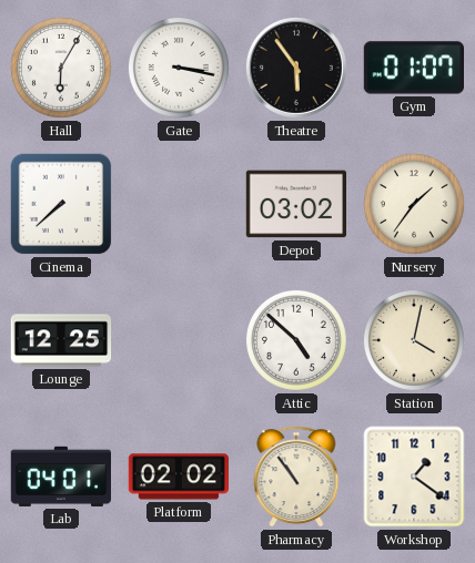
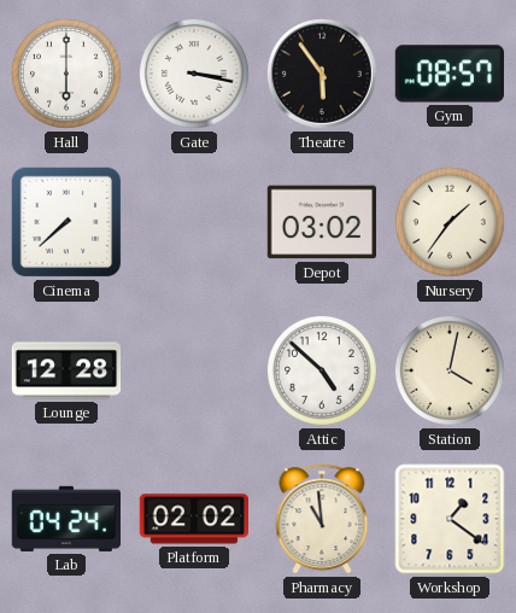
Hall: 6:05 -> 6:00 (66, 74)
Gym: 01:07 -> 08:57 (448, 74)
Lounge: 12:25 -> 12:28 (66, 370)
Lab: 04:01 -> 04:24 (65, 519)
Pharmacy: 10:54 -> 10:59 (322, 519)
